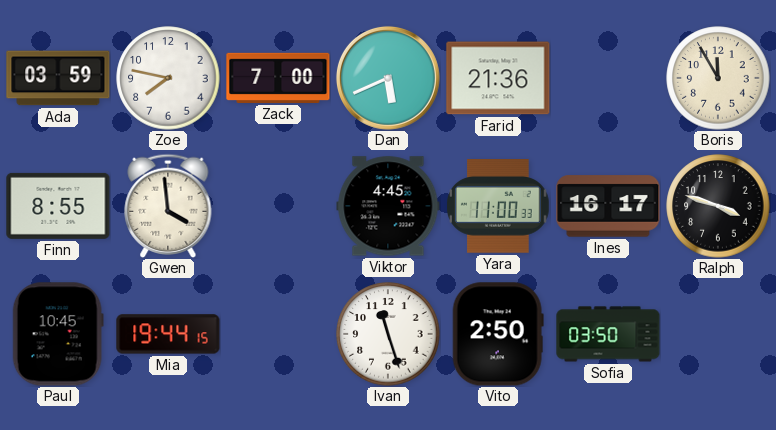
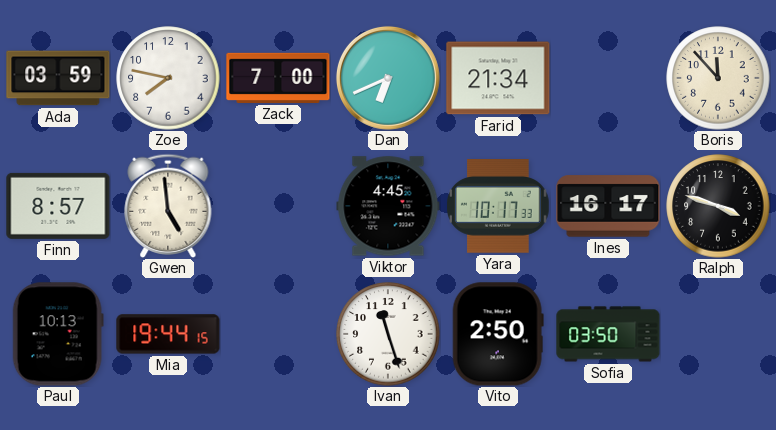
Dan: 5:41 -> 6:41 (388, 78)
Farid: 21:36 -> 21:34 (498, 78)
Boris: 11:55 -> 11:53 (718, 78)
Finn: 8:55 -> 8:57 (58, 206)
Gwen: 3:59 -> 4:59 (168, 206)
Yara: 11:00 -> 10:17 (499, 207)
Paul: 10:45 -> 10:13 (58, 334)
